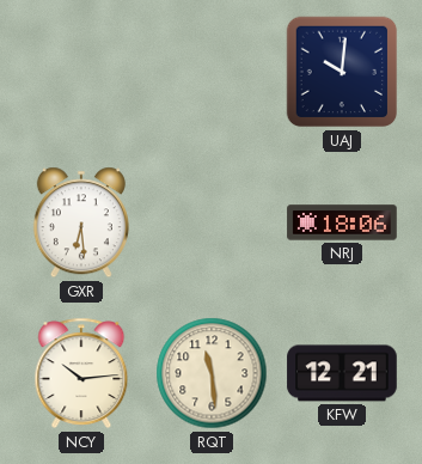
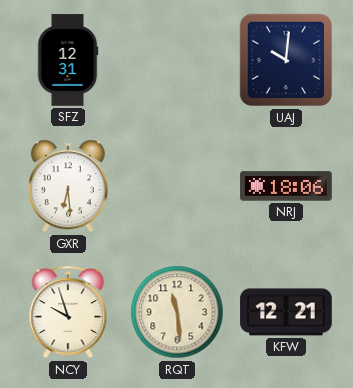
SFZ: none -> 12:31 (68, 60)
NCY: 10:14 -> 9:57 (68, 312)
